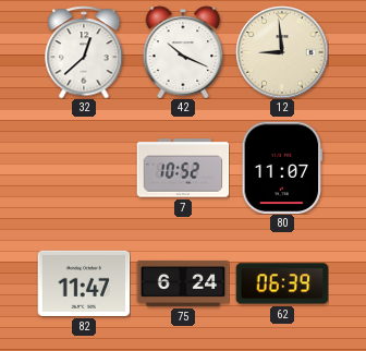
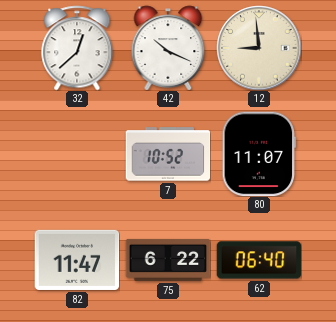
75: 6:24 -> 6:22 (168, 260)
62: 06:39 -> 06:40 (259, 260)
